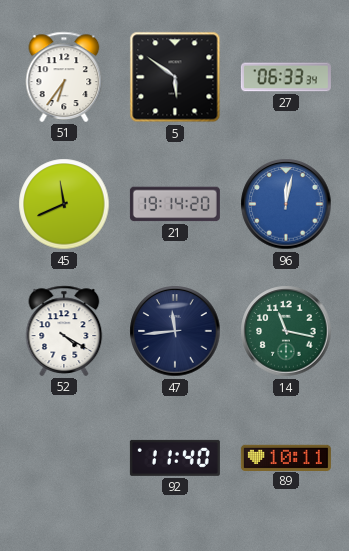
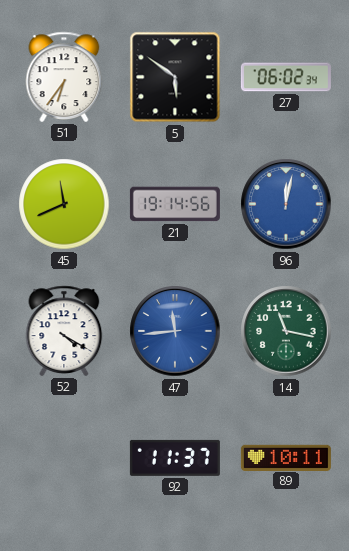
27: 06:33 -> 06:02 (286, 77)
21: 19:14:20 -> 19:14:56 (175, 204)
47 dial: navy -> blue (175, 331)
92: 11:40 -> 11:37 (175, 458)
